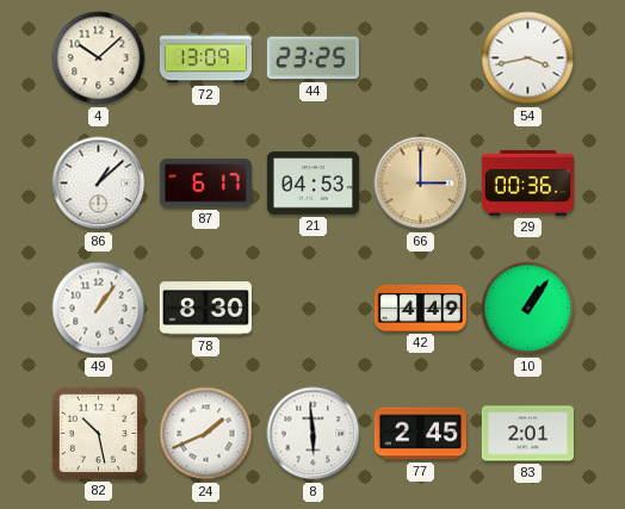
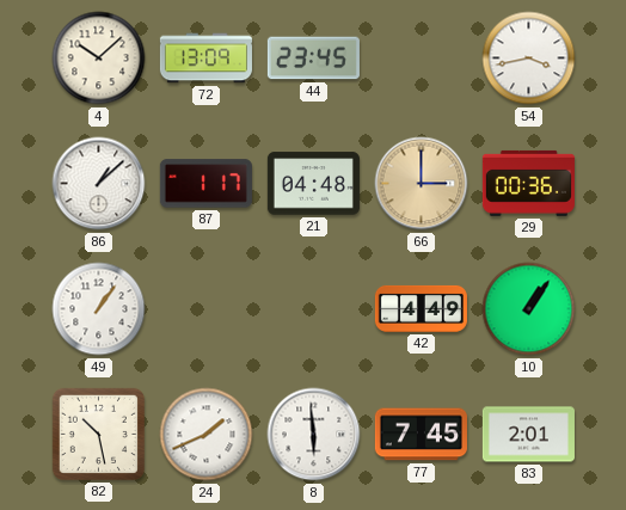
44: 23:25 -> 23:45 (313, 59)
87: 6:17 -> 1:17 (205, 184)
21: 04:53 -> 04:48 (313, 184)
78: 8:30 -> none (205, 309)
77: 2:45 -> 7:45 (421, 435)
